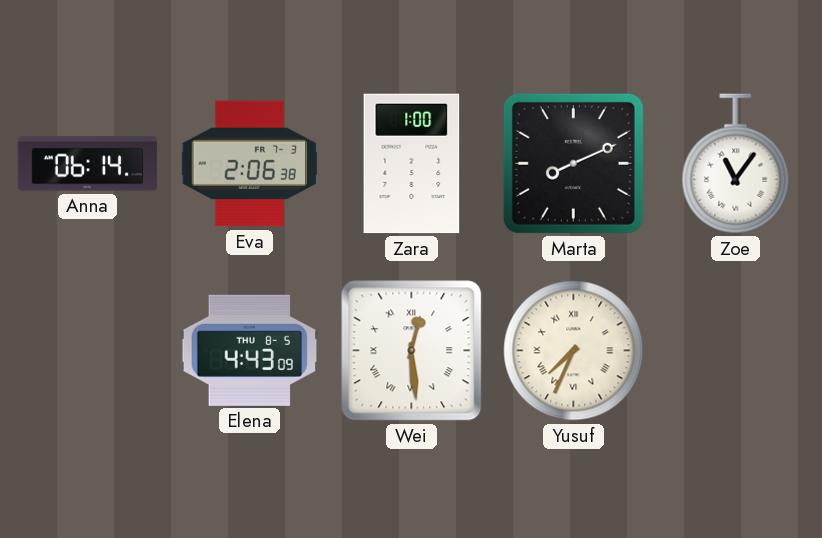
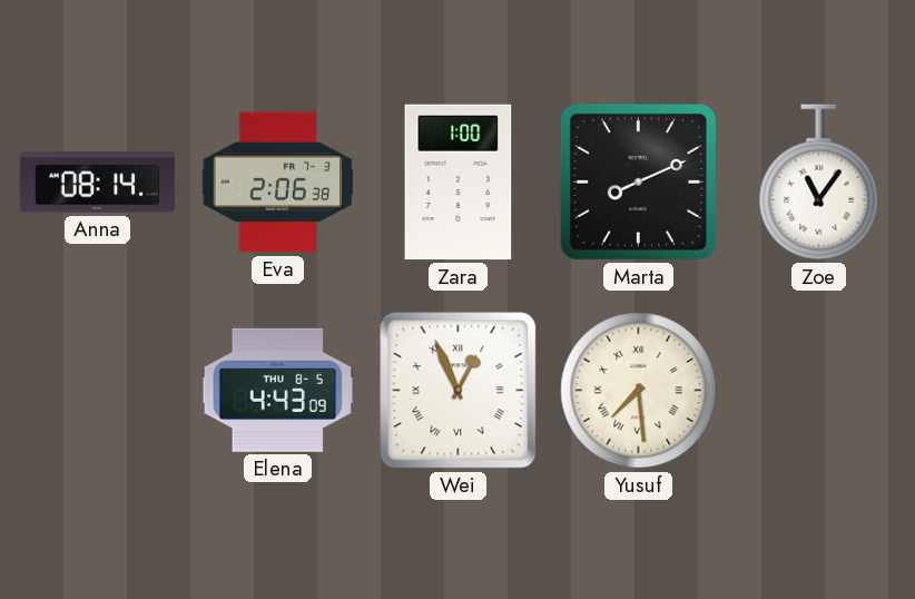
Anna: 06:14 -> 08:14 (98, 183)
Wei: 12:29 -> 12:56 (459, 391)
Yusuf: 7:34 -> 7:29 (639, 391)
